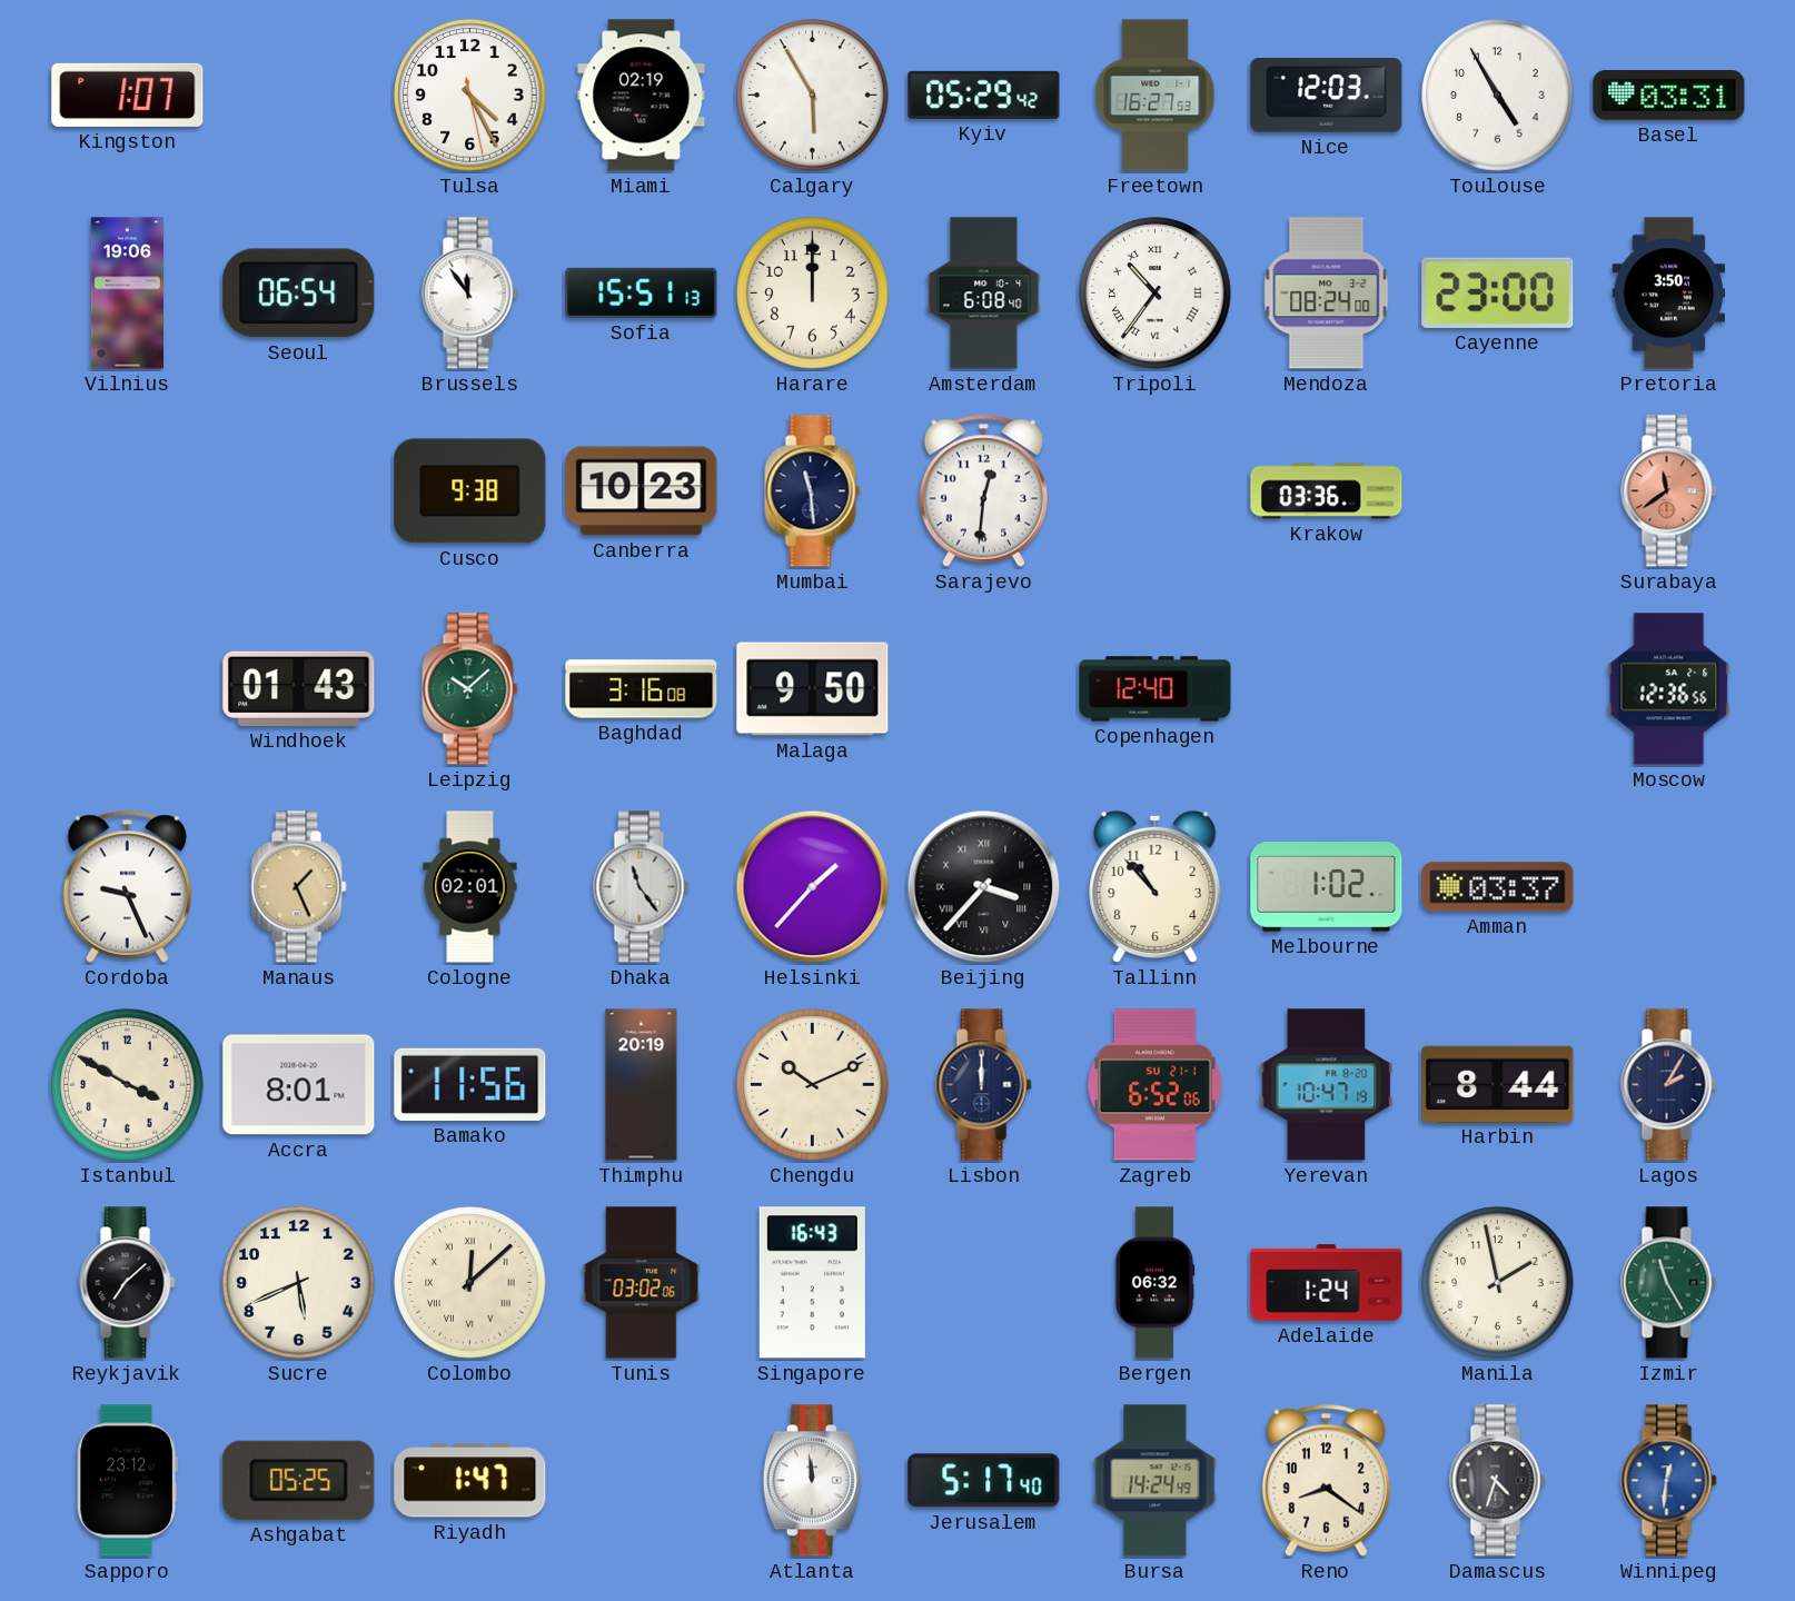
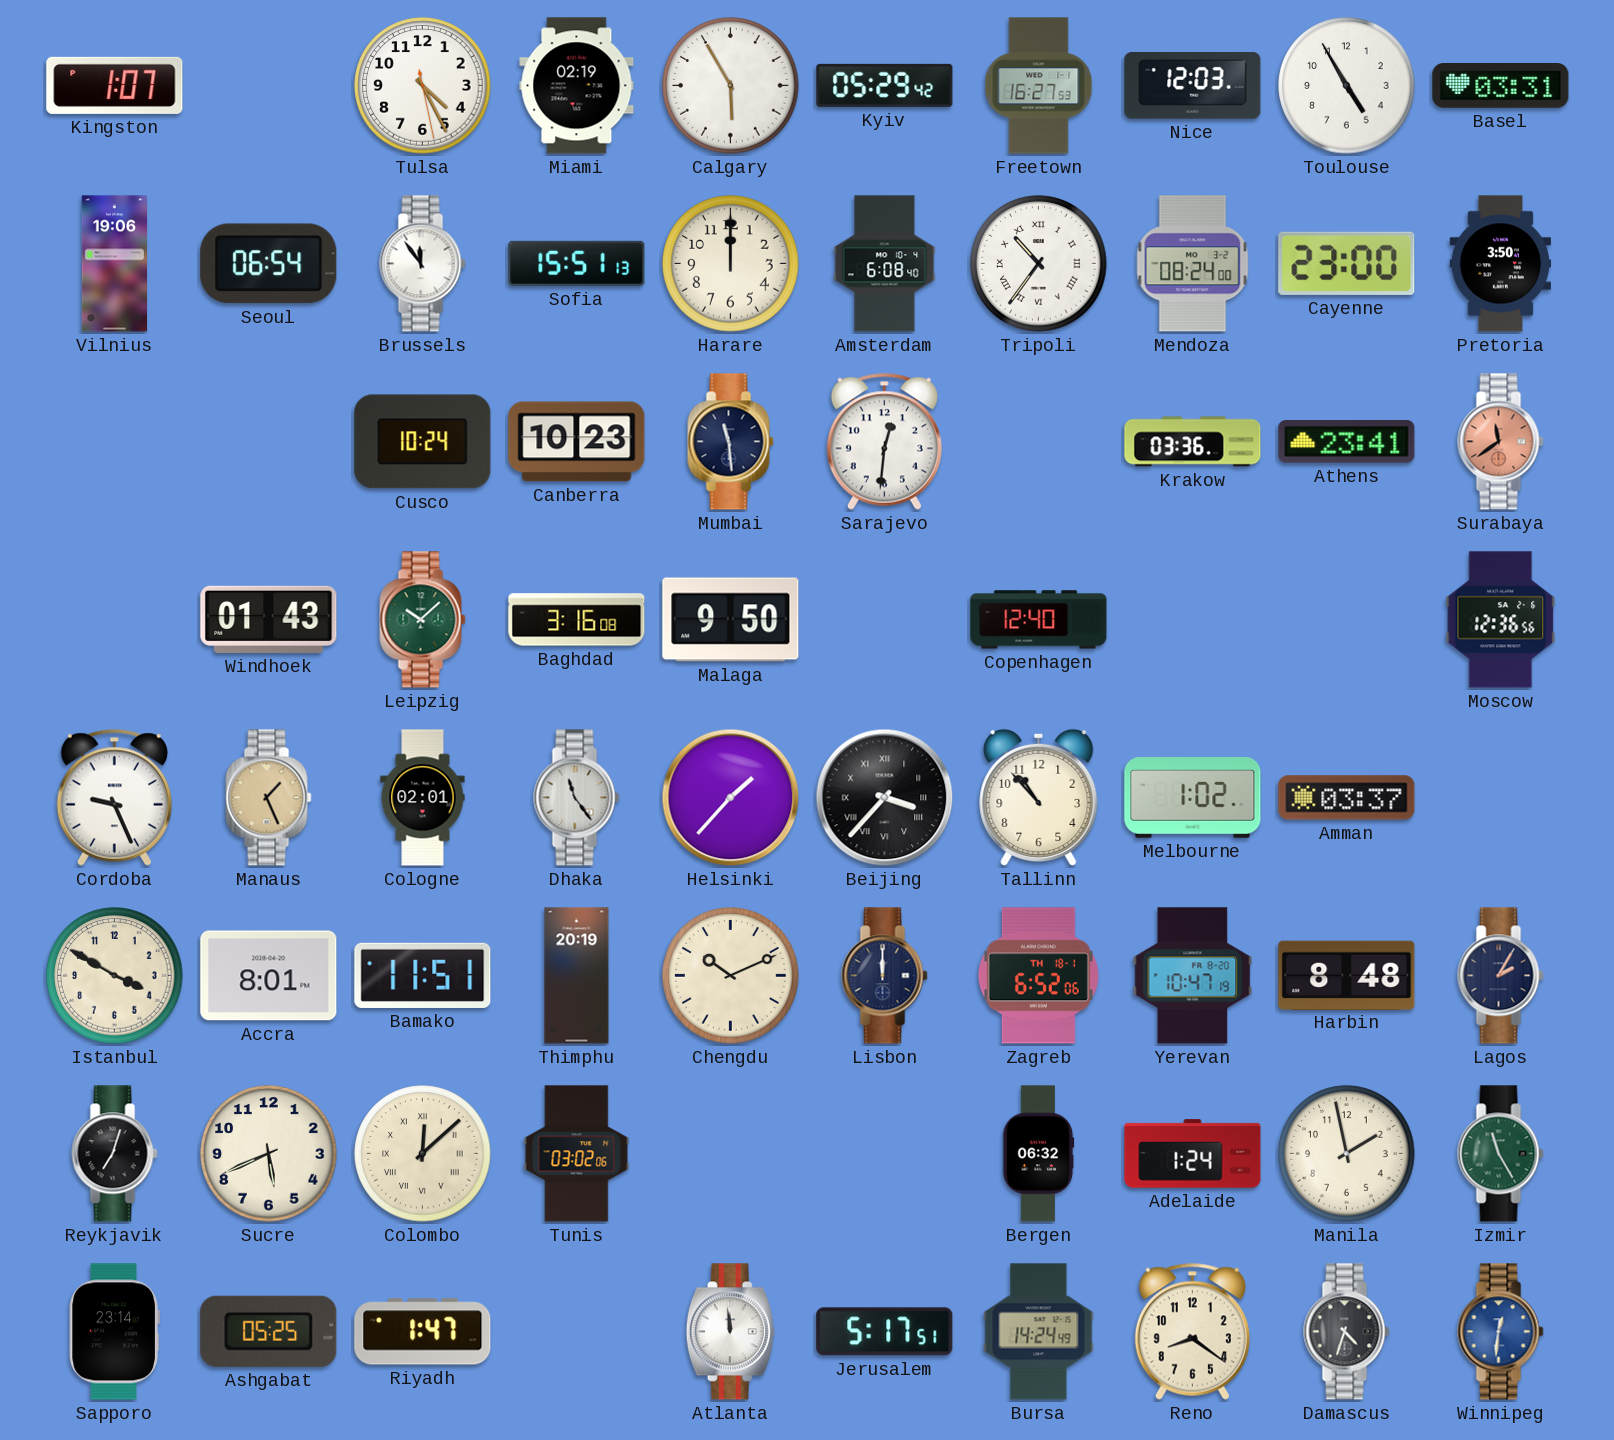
Cusco: 9:38 -> 10:24 (423, 442)
Athens: none -> 23:41 (1347, 442)
Bamako: 11:56 -> 11:51 (423, 975)
Zagreb date: SU 21-1 -> TH 18-1 (1038, 976)
Harbin: 8:44 -> 8:48 (1347, 975)
Reykjavik: 7:08 -> 7:03 (115, 1154)
Singapore: 16:43 -> none (812, 1283)
Sapporo: 23:12 -> 23:14 (114, 1332)
Jerusalem: 5:17:40 -> 5:17:51 (885, 1332)
